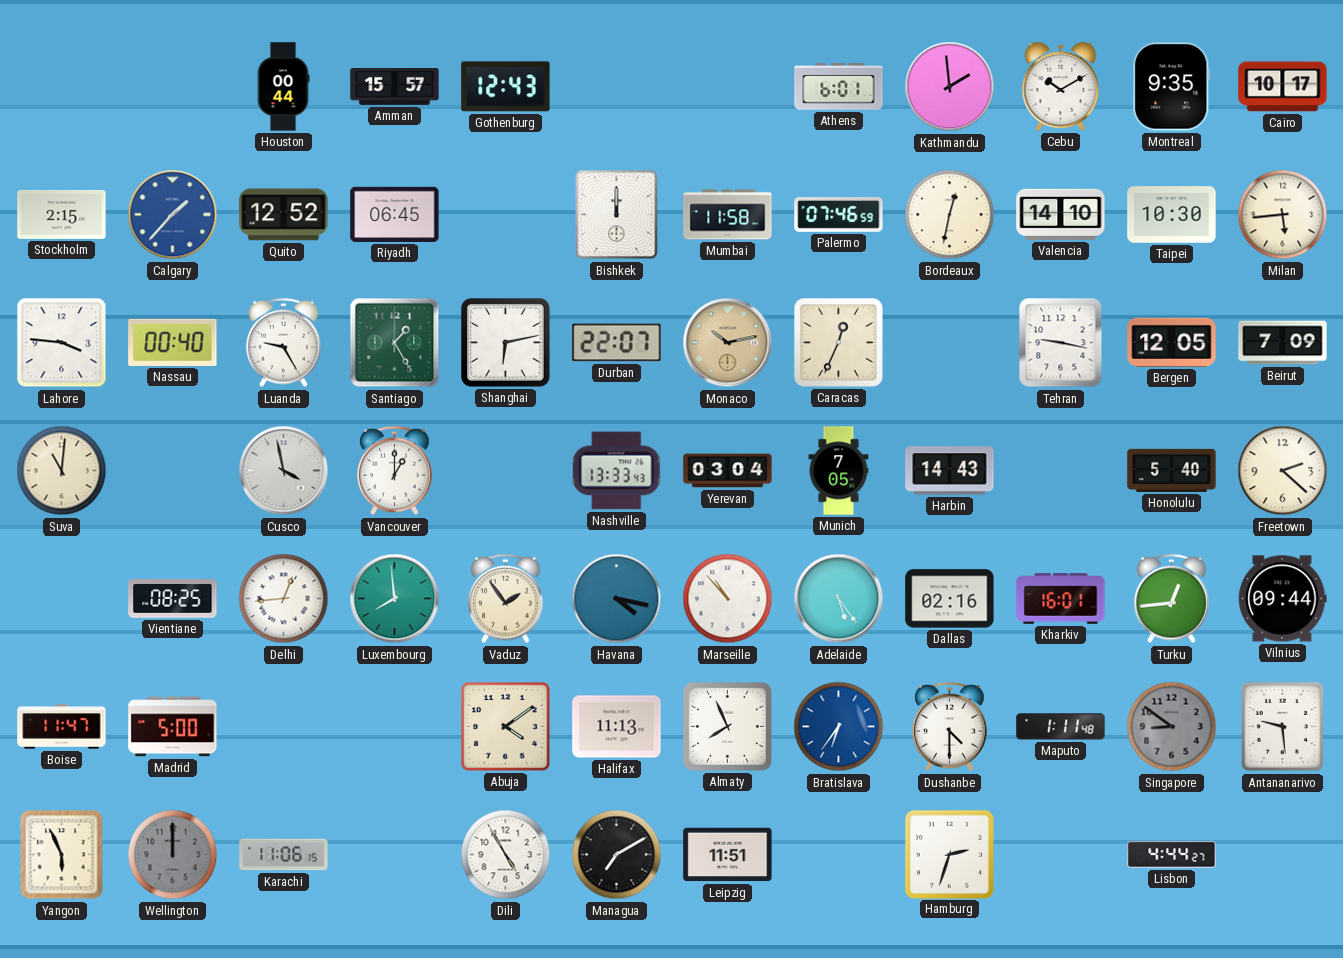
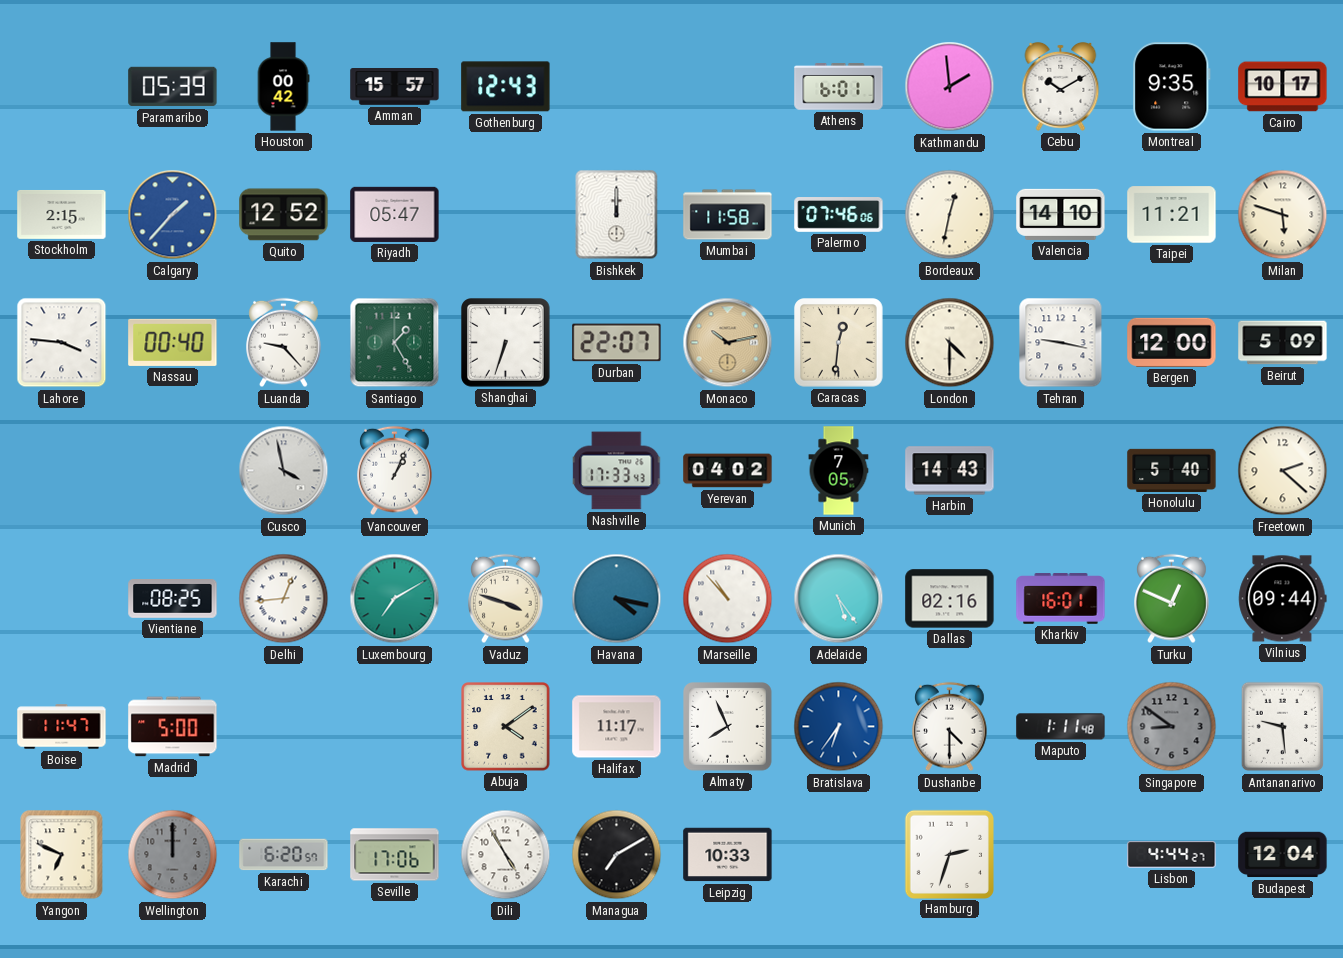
Paramaribo: none -> 05:39 (173, 87)
Houston: 00:44 -> 00:42 (283, 87)
Riyadh: 06:45 -> 05:47 (395, 214)
Palermo: 07:46:59 -> 07:46:06 (839, 215)
Taipei: 10:30 -> 11:21 (1172, 215)
Milan: 5:44 -> 5:48 (1283, 215)
Luanda: 9:25 -> 9:23 (284, 343)
Shanghai: 6:13 -> 6:33 (506, 343)
Caracas: 12:34 -> 12:31 (839, 343)
London: none -> 4:30 (950, 343)
Bergen: 12:05 -> 12:00 (1172, 342)
Beirut: 7:09 -> 5:09 (1283, 343)
Suva: 11:01 -> none (62, 471)
Vancouver: 1:00 -> 1:04 (395, 471)
Nashville: 13:33 -> 17:33 (617, 471)
Yerevan: 03:04 -> 04:02 (728, 471)
Luxembourg: 7:59 -> 7:10 (395, 599)
Vaduz: 1:54 -> 3:48 (506, 599)
Turku: 12:44 -> 12:49 (1172, 599)
Halifax: 11:13 -> 11:17 (617, 727)
Yangon: 5:56 -> 6:49 (62, 855)
Karachi: 11:06 -> 6:20 (284, 855)
Seville: none -> 17:06 (395, 855)
Leipzig: 11:51 -> 10:33 (728, 855)
Budapest: none -> 12:04 (1283, 855)
